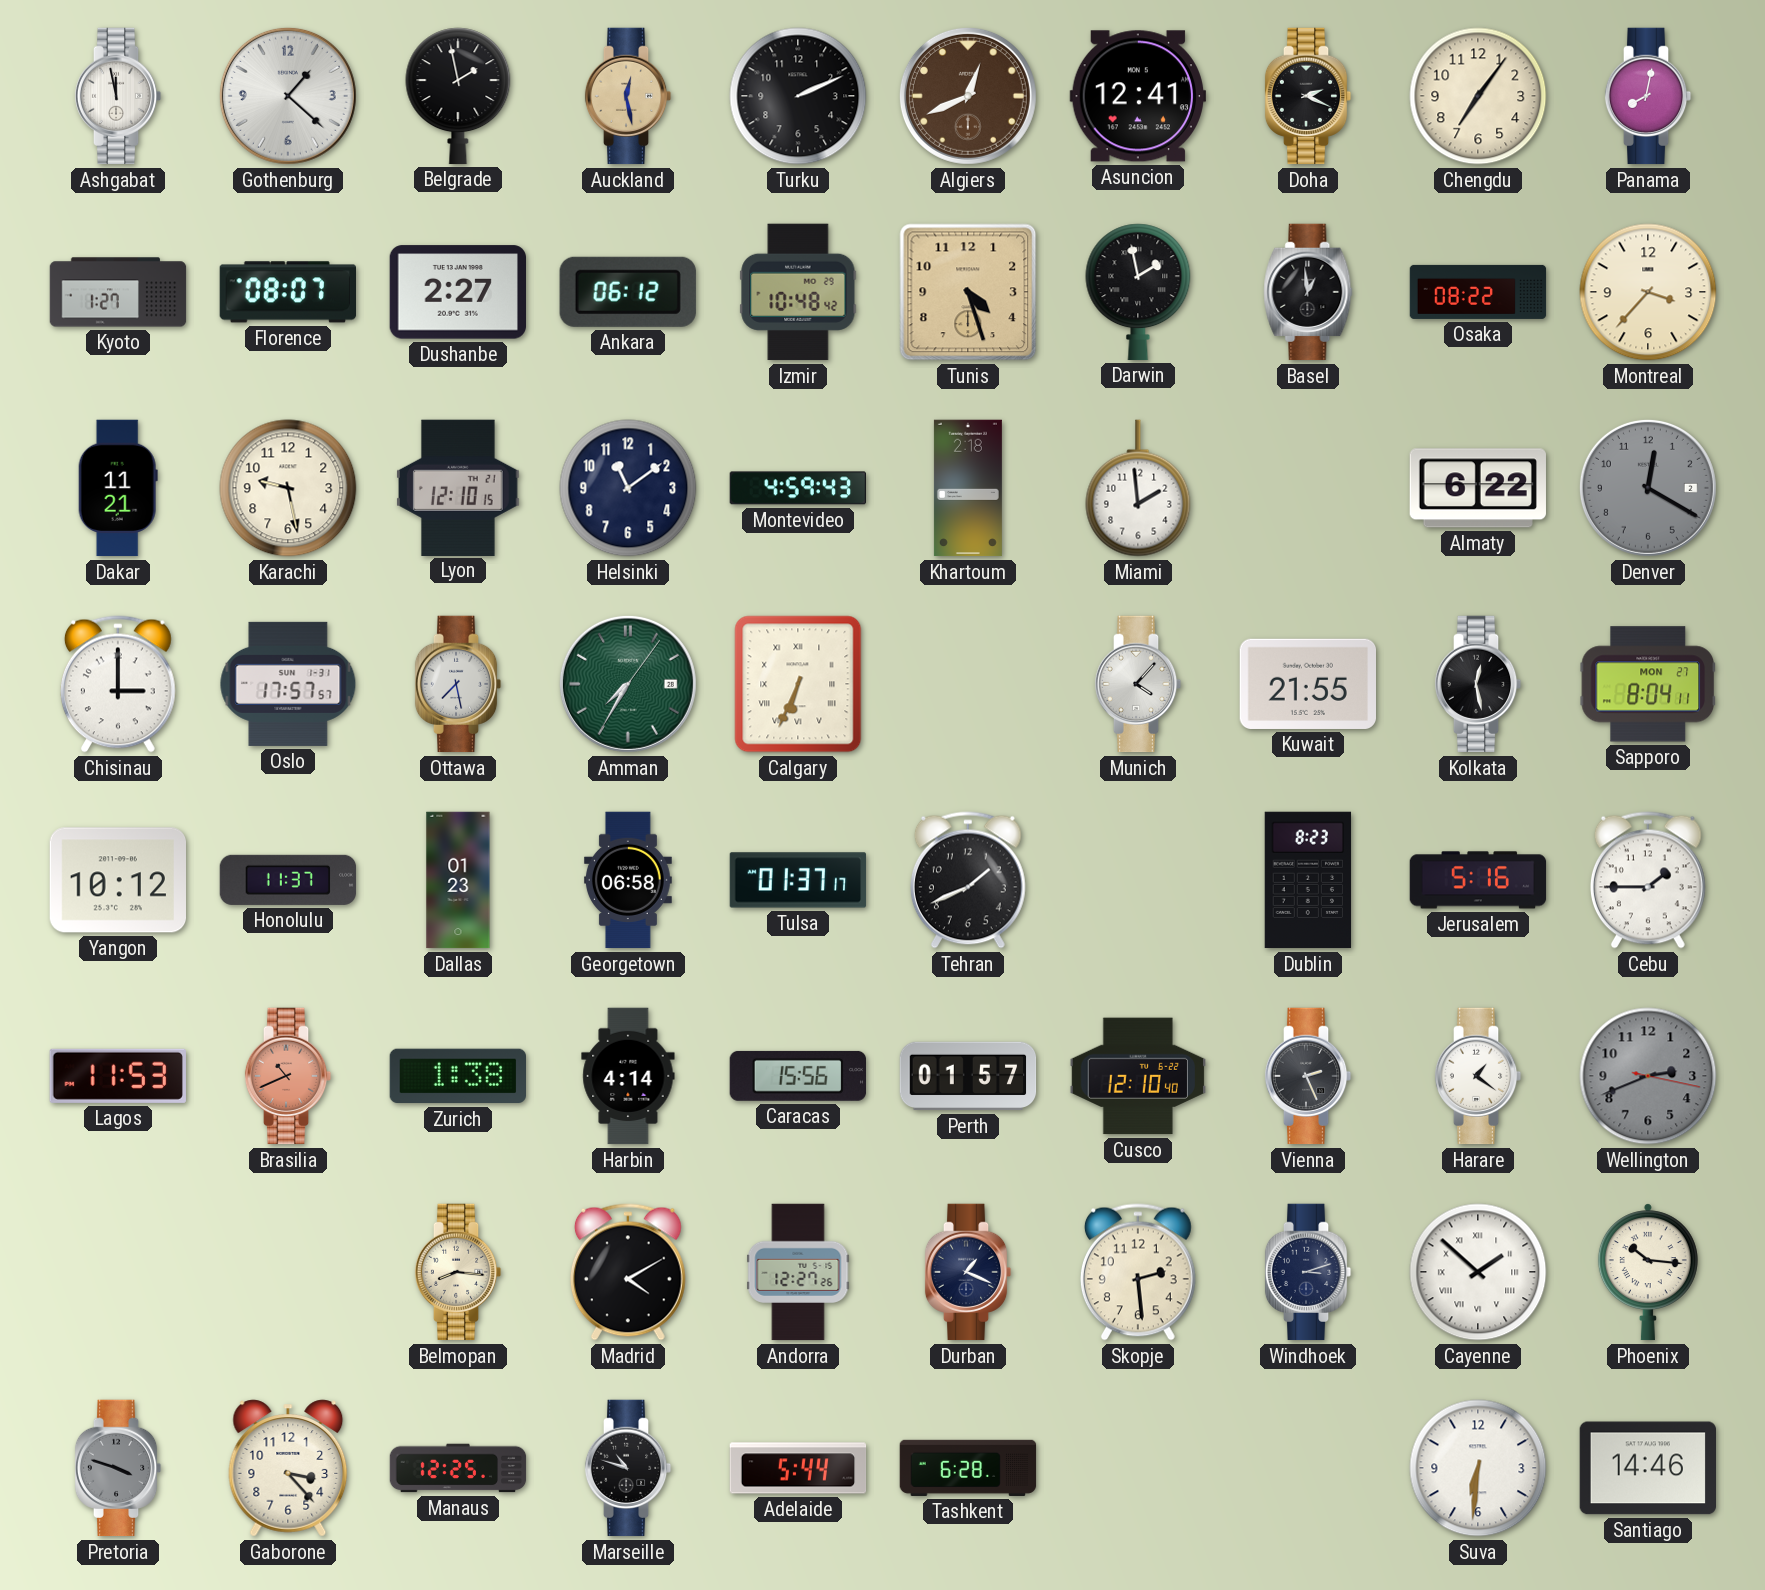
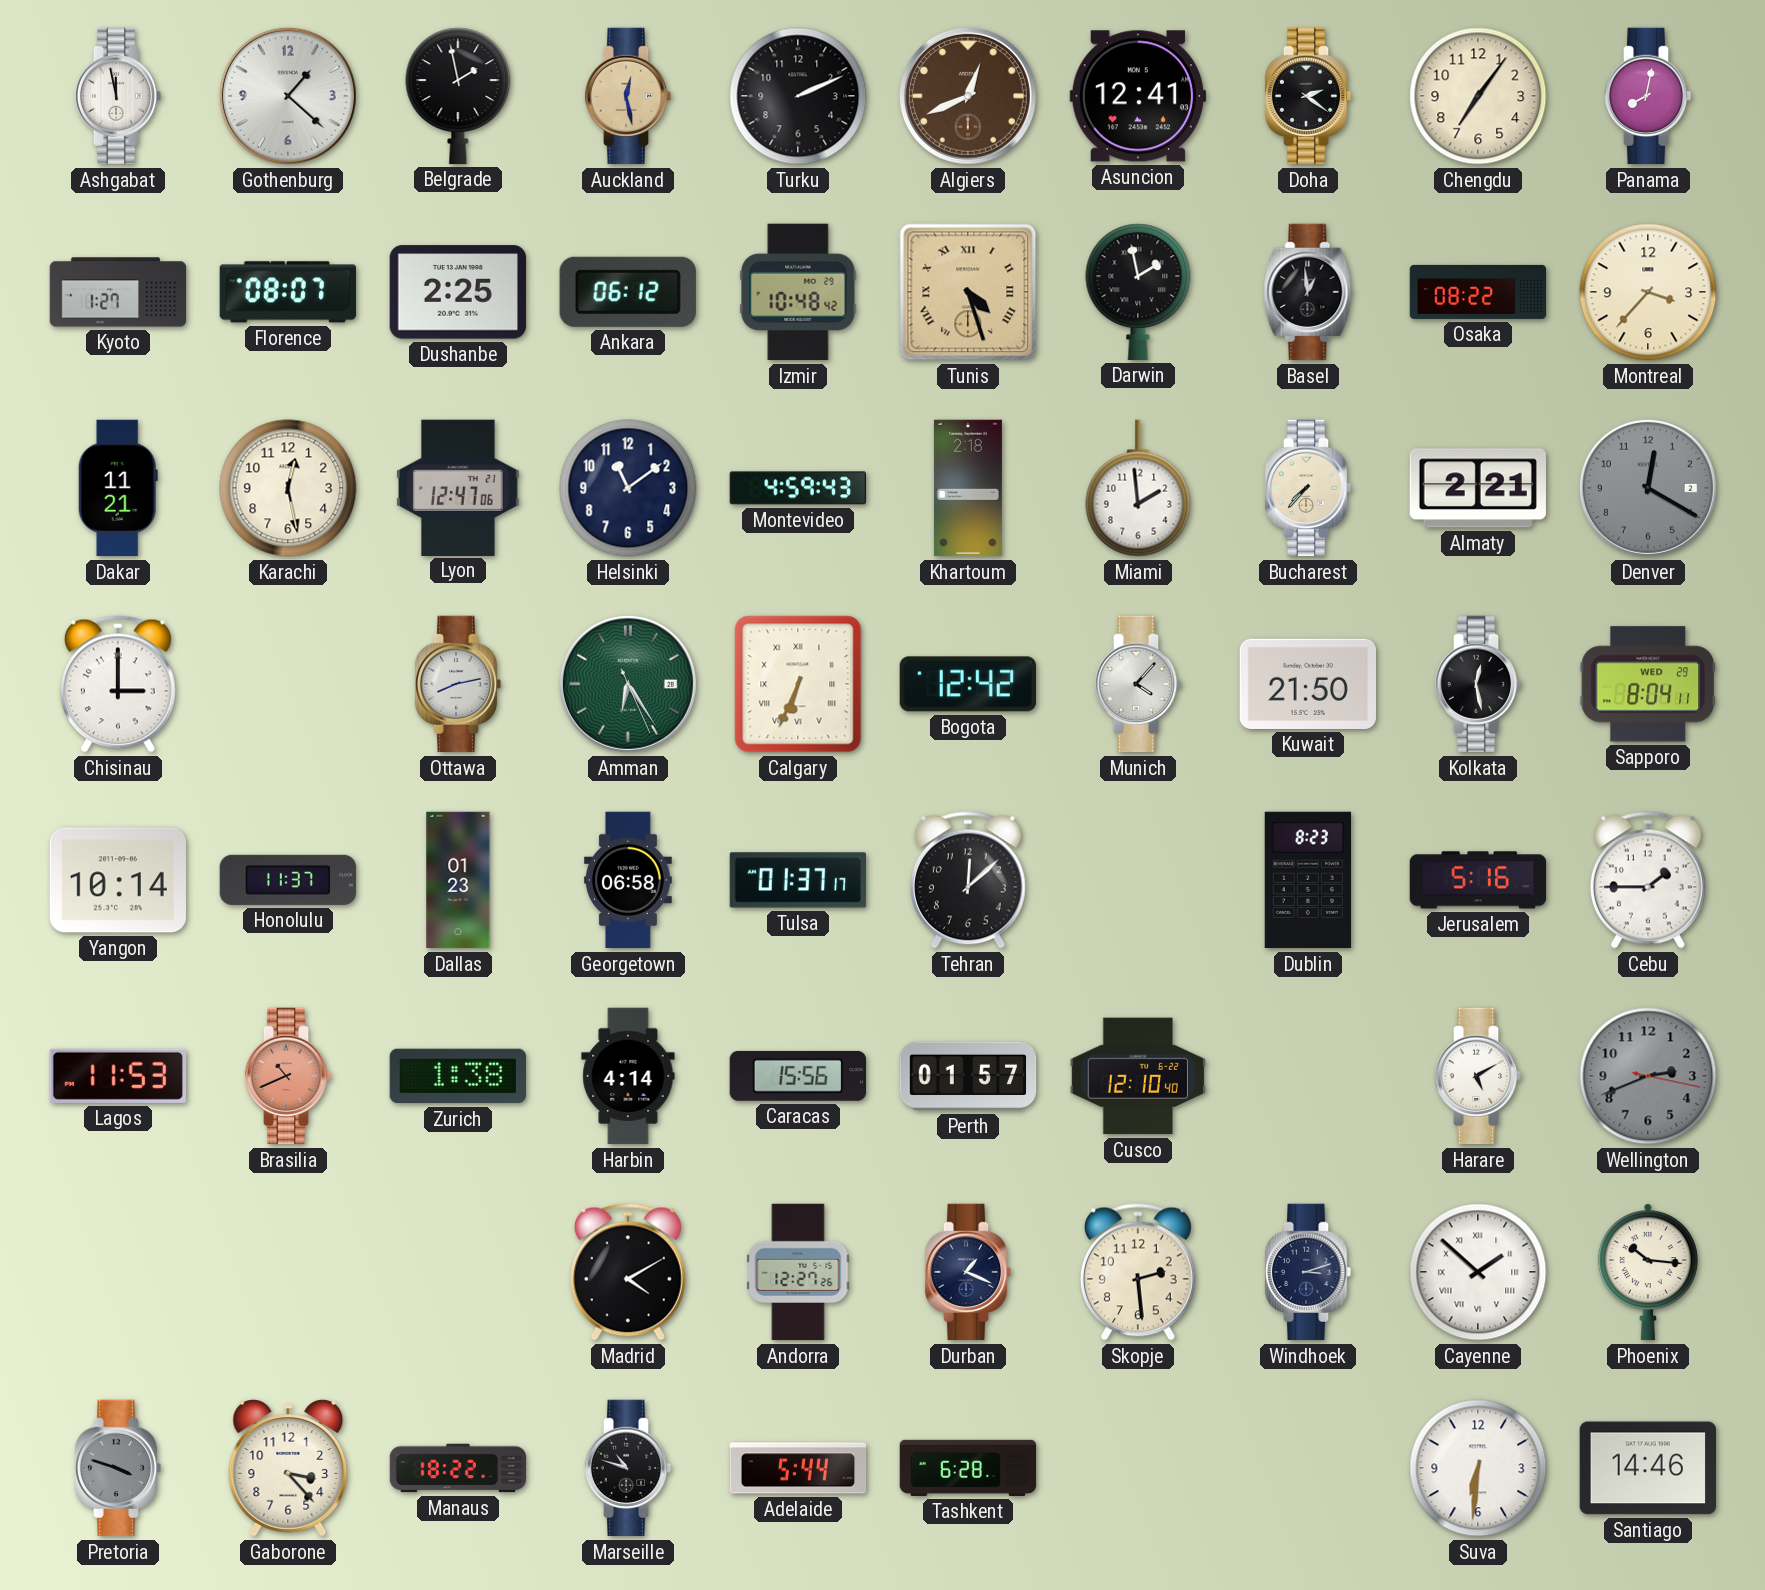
Doha: 2:19 -> 2:21 (1308, 96)
Dushanbe: 2:27 -> 2:25 (457, 292)
Tunis numerals: Arabic -> Roman (968, 292)
Karachi: 9:28 -> 12:28 (288, 488)
Lyon: 12:10 -> 12:47 (459, 487)
Bucharest: none -> 7:37 (1308, 488)
Almaty: 6:22 -> 2:21 (1478, 488)
Oslo: 17:57 -> none (288, 684)
Ottawa: 7:28 -> 8:13 (458, 684)
Amman: 7:35 -> 6:24 (628, 684)
Bogota: none -> 12:42 (967, 684)
Kuwait: 21:55 -> 21:50 (1307, 684)
Sapporo date: MON 27 -> WED 29 (1647, 684)
Yangon: 10:12 -> 10:14 (117, 880)
Tehran: 1:41 -> 12:08 (968, 880)
Vienna: 2:26 -> none (1308, 1076)
Harare: 1:21 -> 5:10 (1478, 1076)
Belmopan: 8:16 -> none (458, 1272)
Manaus: 12:25 -> 18:22 (458, 1468)
